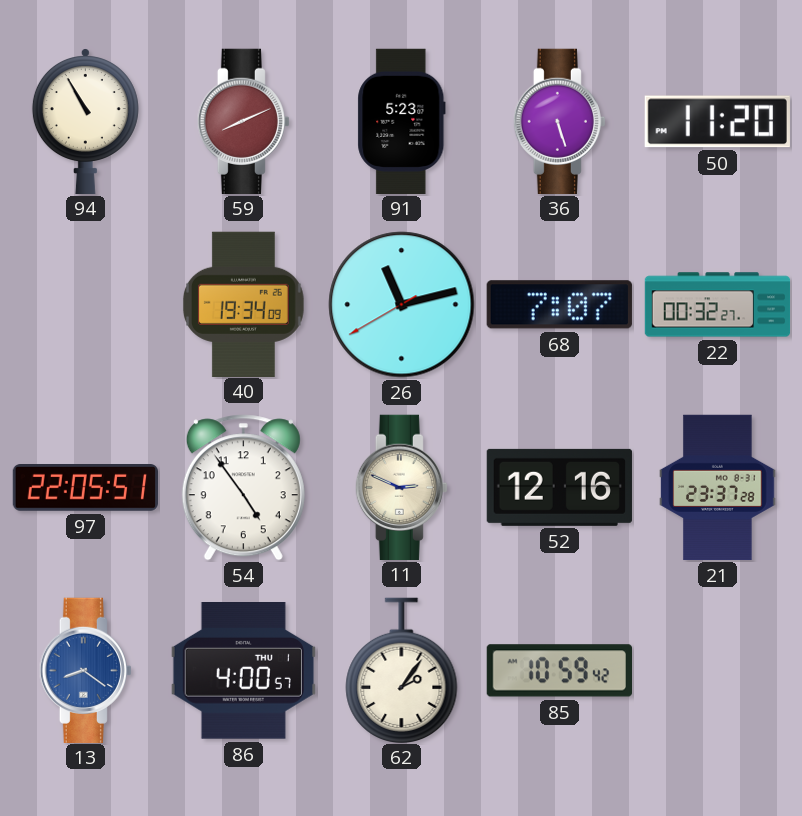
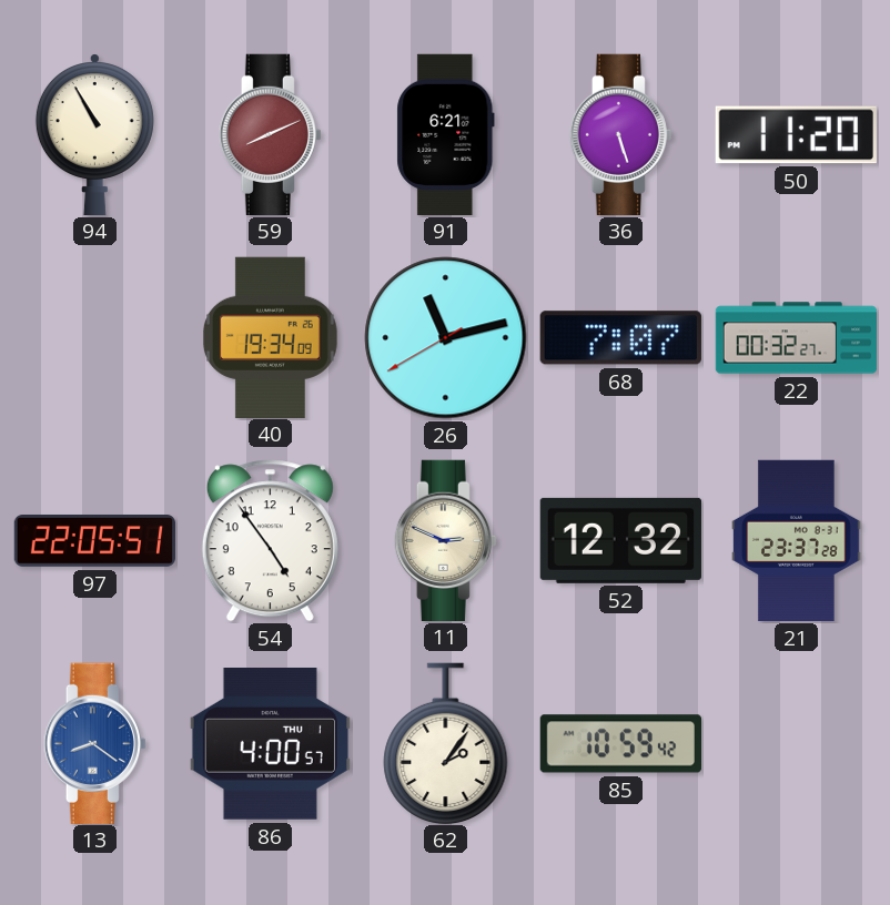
91: 5:23 -> 6:21 (446, 134)
52: 12:16 -> 12:32 (620, 540)
